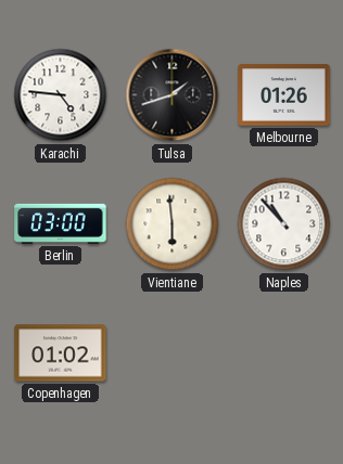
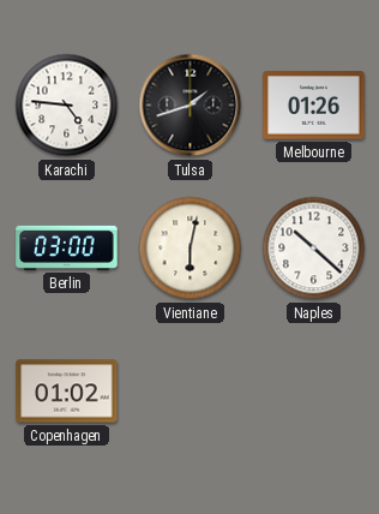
Vientiane: 5:59 -> 6:02 (191, 249)
Naples: 10:53 -> 10:22 (314, 249)
